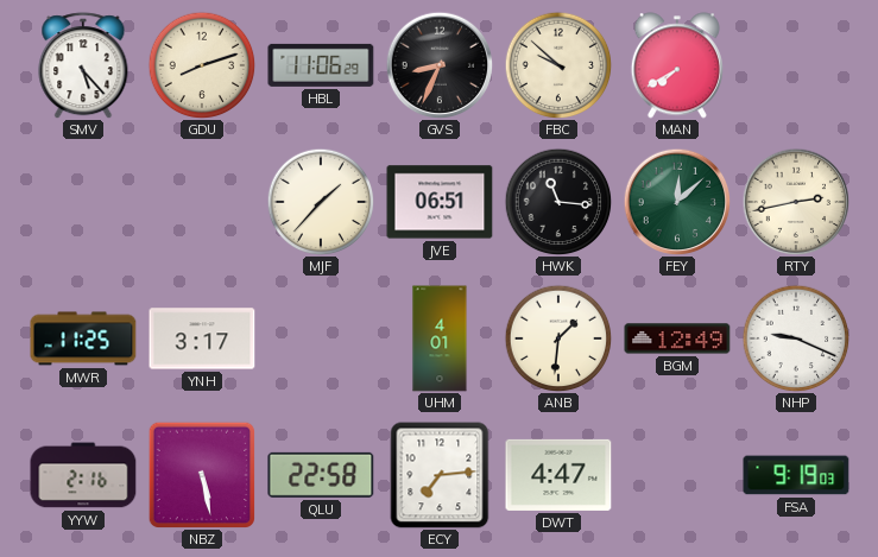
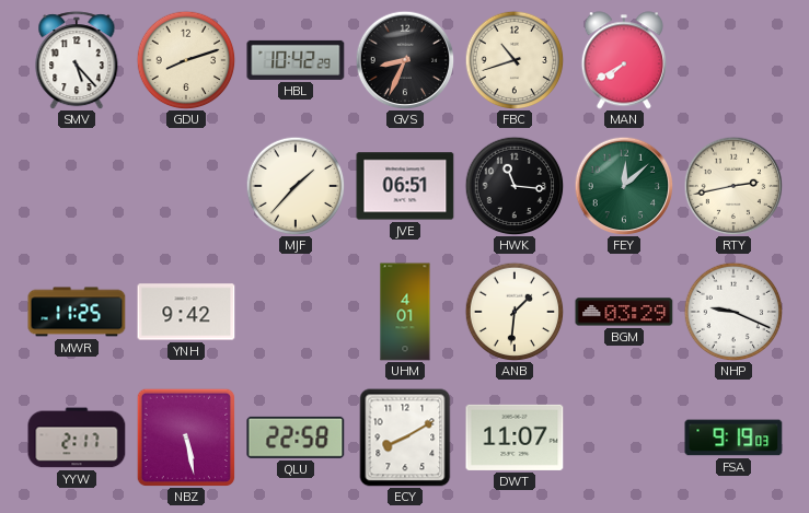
HBL: 11:06 -> 10:42 (296, 60)
FBC: 9:52 -> 10:42 (515, 60)
YNH: 3:17 -> 9:42 (186, 312)
BGM: 12:49 -> 03:29 (624, 312)
YYW: 2:16 -> 2:17 (77, 438)
ECY: 7:14 -> 8:10 (405, 438)
DWT: 4:47 -> 11:07 (515, 438)
